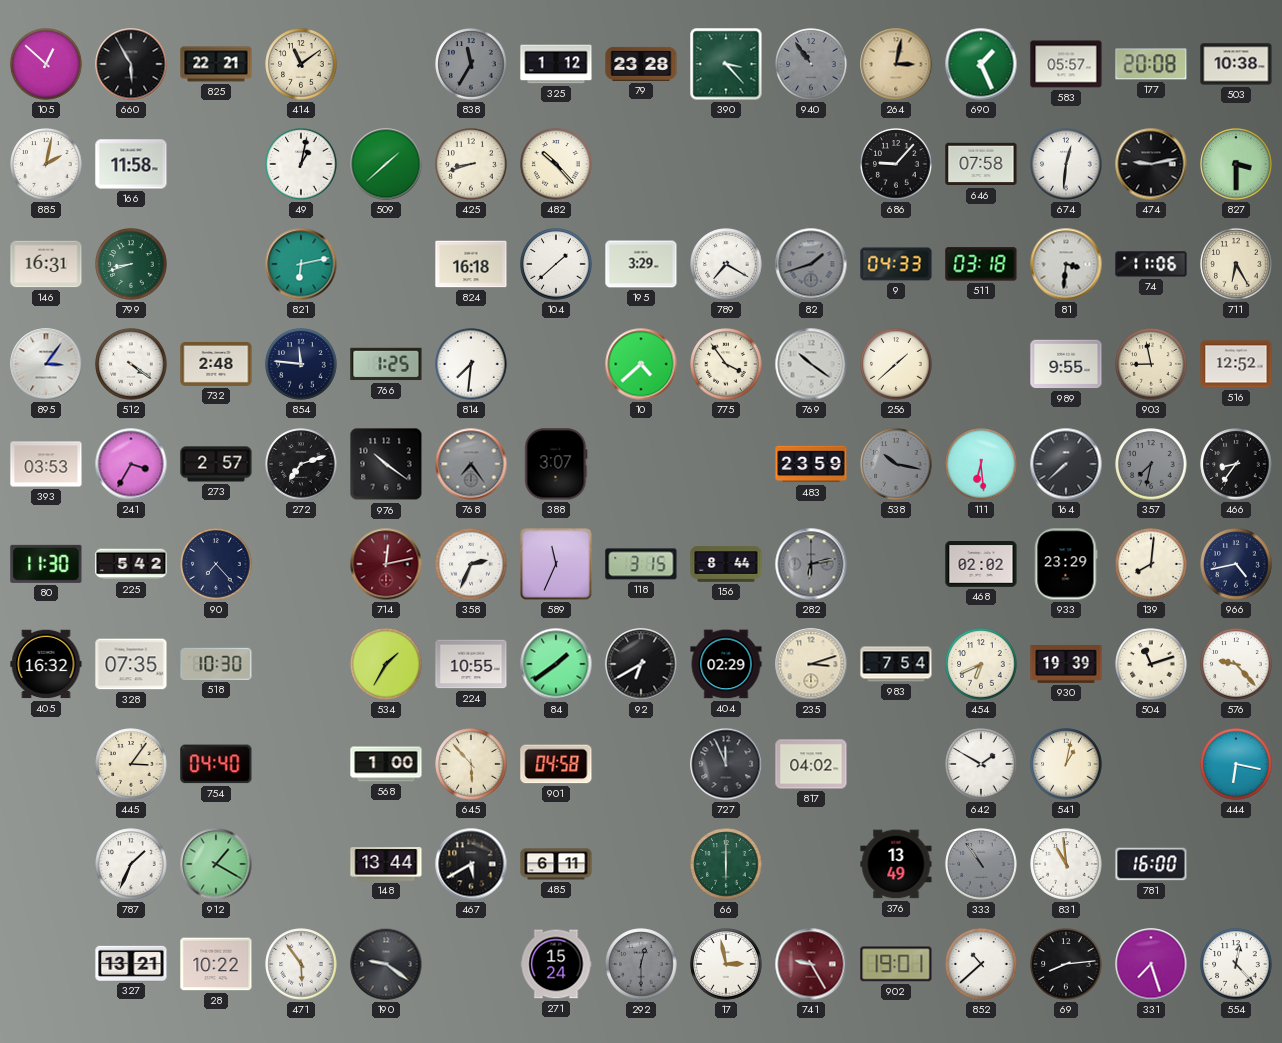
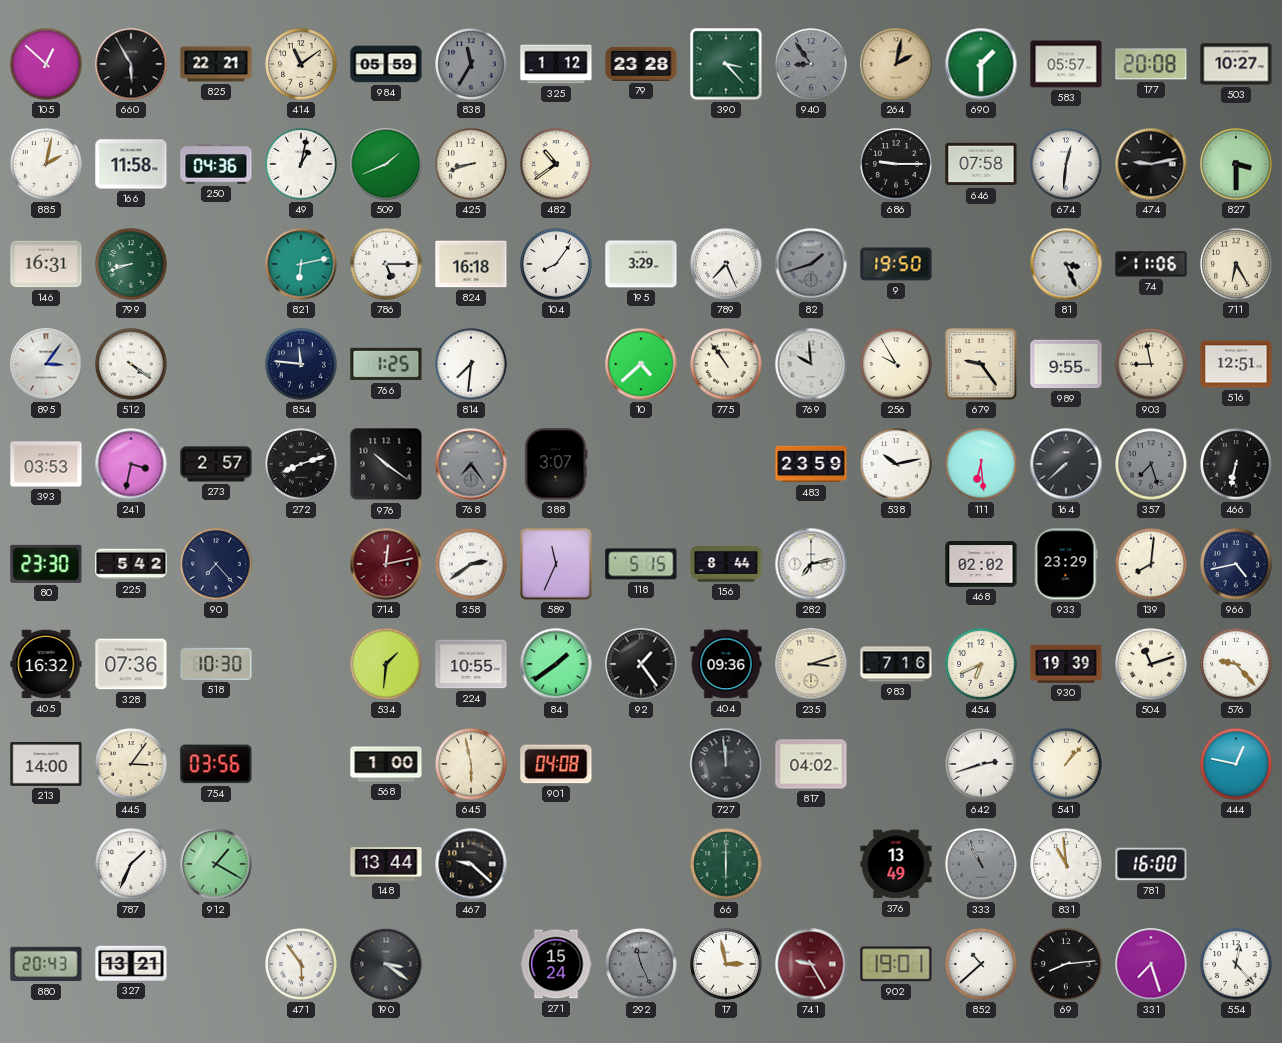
984: none -> 05:59 (386, 64)
940: 10:54 -> 8:54 (811, 64)
264: 3:02 -> 2:02 (896, 64)
690: 1:26 -> 1:30 (981, 64)
503: 10:38 -> 10:27 (1236, 64)
250: none -> 04:36 (216, 164)
509: 1:38 -> 1:41 (386, 164)
482: 10:23 -> 10:39 (556, 164)
686: 9:07 -> 9:15 (896, 164)
786: none -> 5:15 (386, 264)
104: 1:38 -> 8:06 (556, 264)
789: 7:20 -> 7:26 (726, 264)
9: 04:33 -> 19:50 (896, 264)
511: 03:18 -> none (981, 264)
81: 3:31 -> 3:26 (1066, 264)
732: 2:48 -> none (216, 364)
775: 3:54 -> 10:54 (726, 364)
769: 10:21 -> 9:59 (811, 364)
256: 1:38 -> 9:55 (896, 364)
679: none -> 9:24 (981, 364)
516: 12:52 -> 12:51 (1236, 364)
241: 3:35 -> 3:32 (131, 464)
272: 7:12 -> 8:12 (301, 464)
538: 10:17 -> 10:13 (896, 464)
538 dial: grey -> white (896, 464)
357: 7:32 -> 7:27 (1151, 464)
466: 8:36 -> 6:32 (1236, 464)
80: 11:30 -> 23:30 (46, 564)
358: 2:34 -> 2:39 (471, 564)
118: 3:15 -> 5:15 (641, 564)
282: 6:13 -> 7:13 (811, 564)
282 dial: grey -> white (811, 564)
328: 07:35 -> 07:36 (131, 664)
534: 1:35 -> 1:31 (386, 664)
92: 6:40 -> 1:24 (641, 664)
404: 02:29 -> 09:36 (726, 664)
983: 7:54 -> 7:16 (896, 664)
213: none -> 14:00 (46, 764)
754: 04:40 -> 03:56 (216, 764)
645: 5:53 -> 5:58 (471, 764)
901: 04:58 -> 04:08 (556, 764)
727: 11:56 -> 11:59 (726, 764)
642: 1:50 -> 2:42 (981, 764)
541: 1:02 -> 1:07 (1066, 764)
444: 6:17 -> 12:47 (1236, 764)
467: 5:40 -> 9:22 (471, 864)
485: 6:11 -> none (556, 864)
333: 10:54 -> 10:56 (981, 864)
880: none -> 20:43 (46, 964)
28: 10:22 -> none (216, 964)
190: 9:21 -> 3:21 (386, 964)
292: 12:30 -> 11:26 (641, 964)
